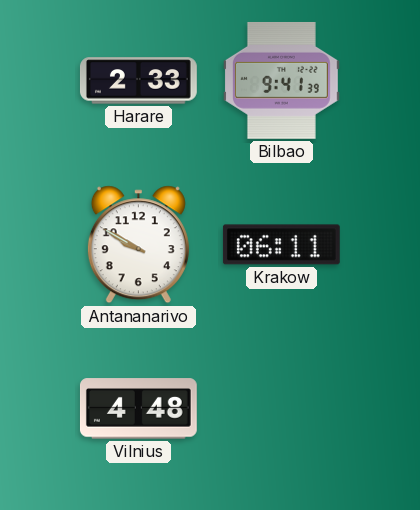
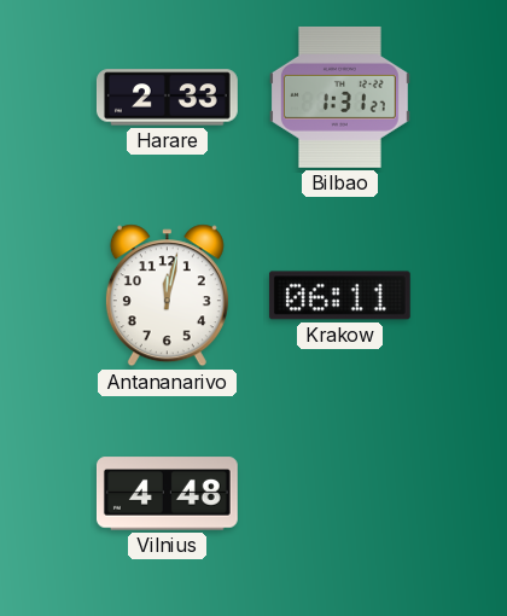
Bilbao: 9:41 -> 1:31 (339, 97)
Antananarivo: 9:50 -> 12:02 (167, 296)
